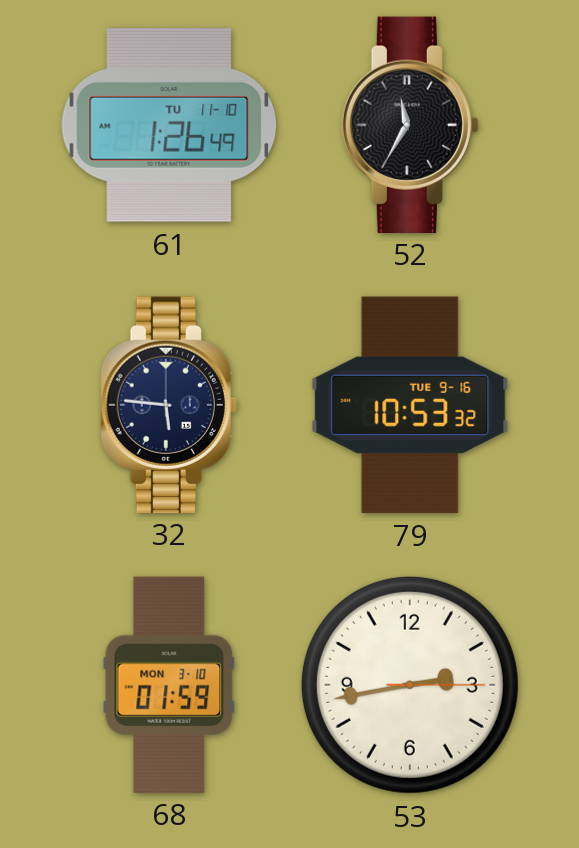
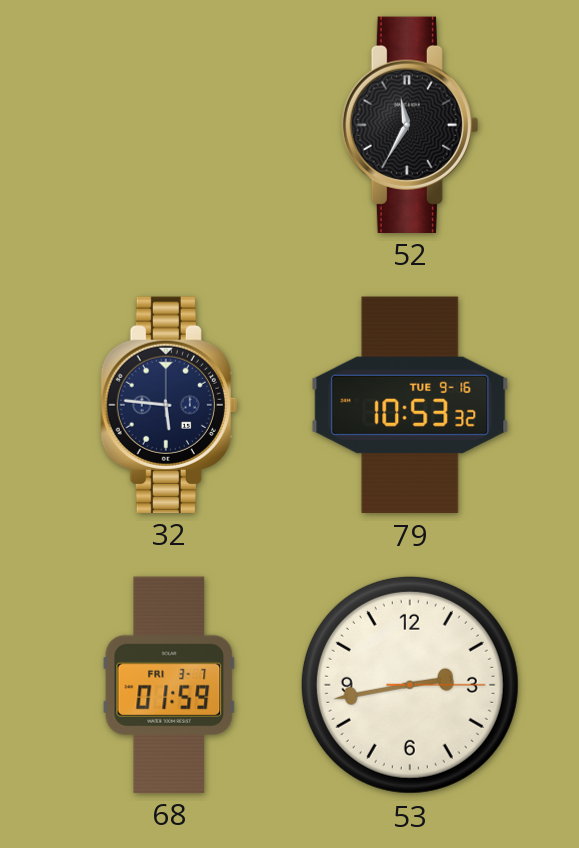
61: 1:26 -> none (169, 126)
68 date: MON 3-10 -> FRI 3-7 (169, 684)
